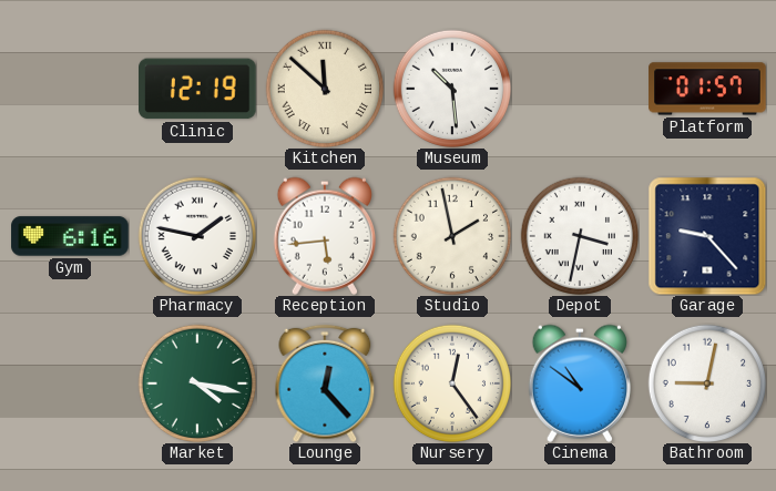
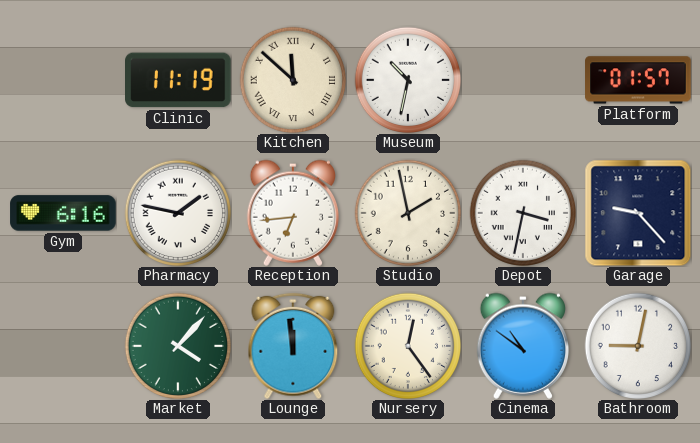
Clinic: 12:19 -> 11:19 (179, 80)
Museum: 10:29 -> 10:32 (407, 80)
Reception: 5:44 -> 6:44 (292, 213)
Market: 4:17 -> 4:07 (177, 346)
Lounge: 12:23 -> 11:59 (293, 346)
